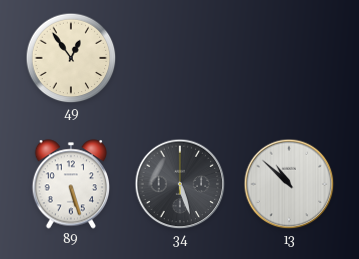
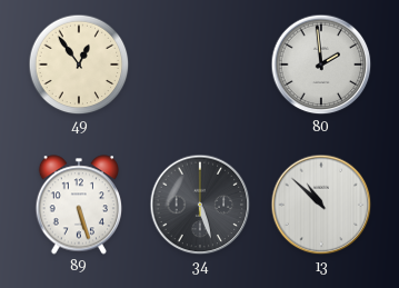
80: none -> 1:59 (321, 64)
